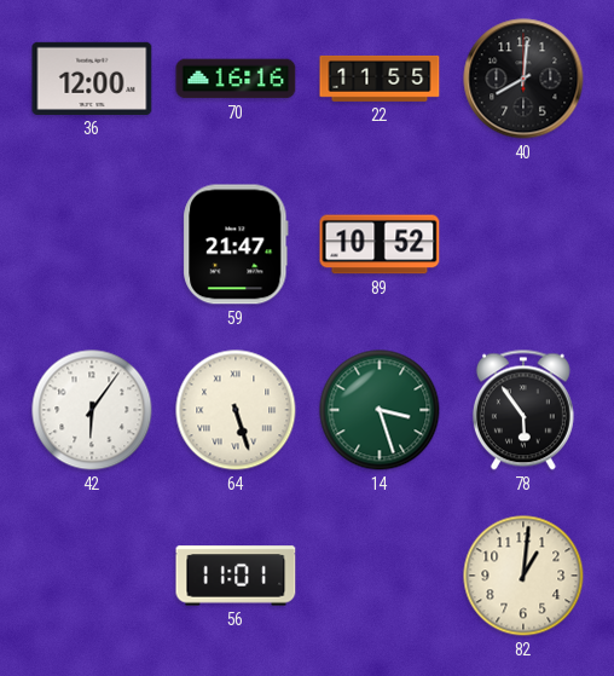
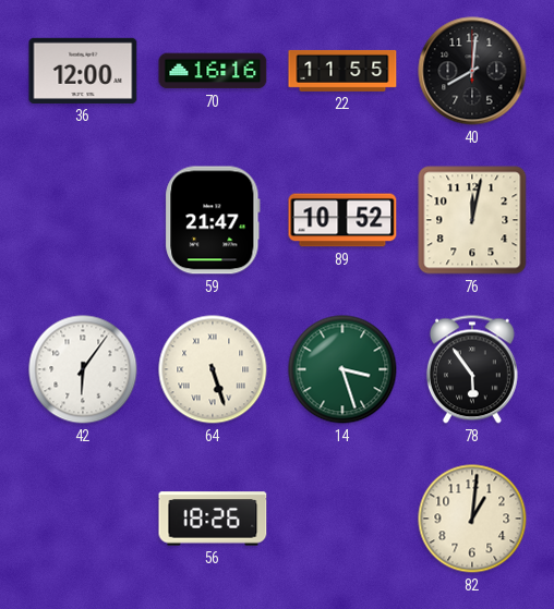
76: none -> 12:02 (472, 220)
56: 11:01 -> 18:26 (213, 519)
